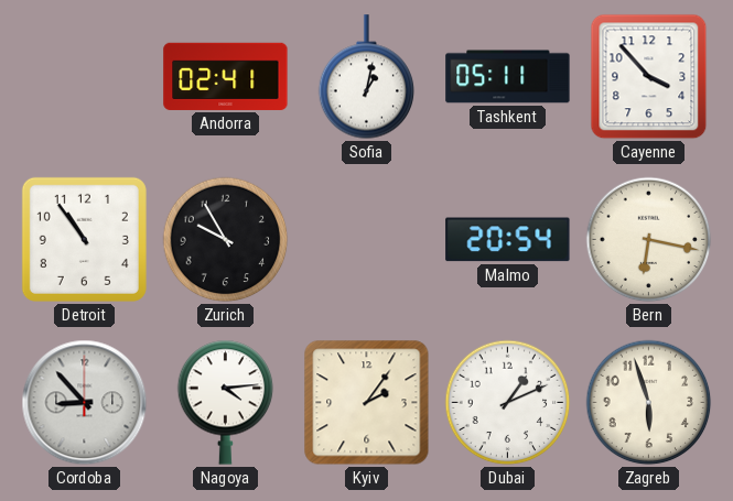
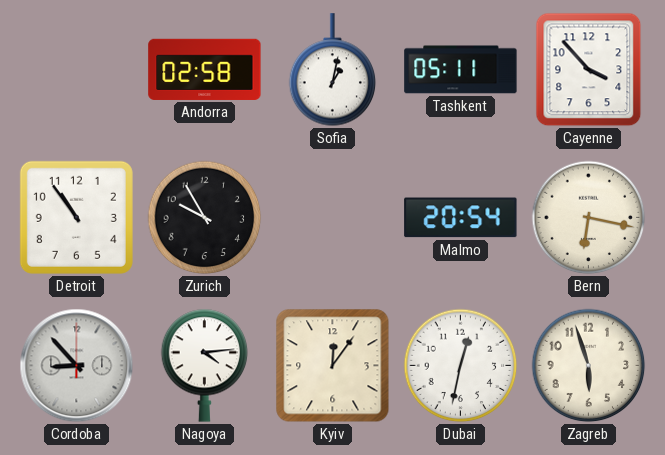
Andorra: 02:41 -> 02:58 (205, 69)
Kyiv: 2:06 -> 12:06 (333, 366)
Dubai: 1:11 -> 12:32 (461, 366)
